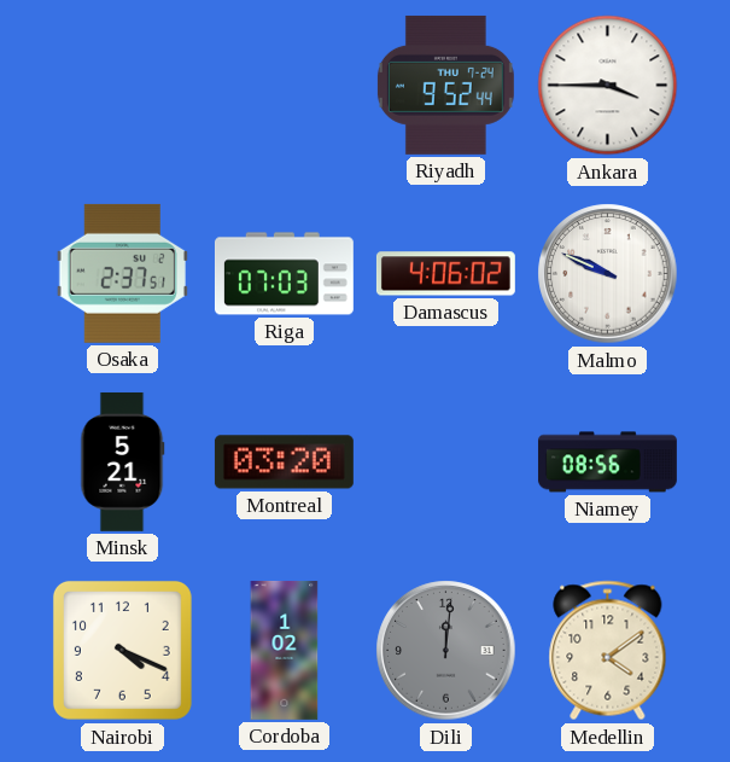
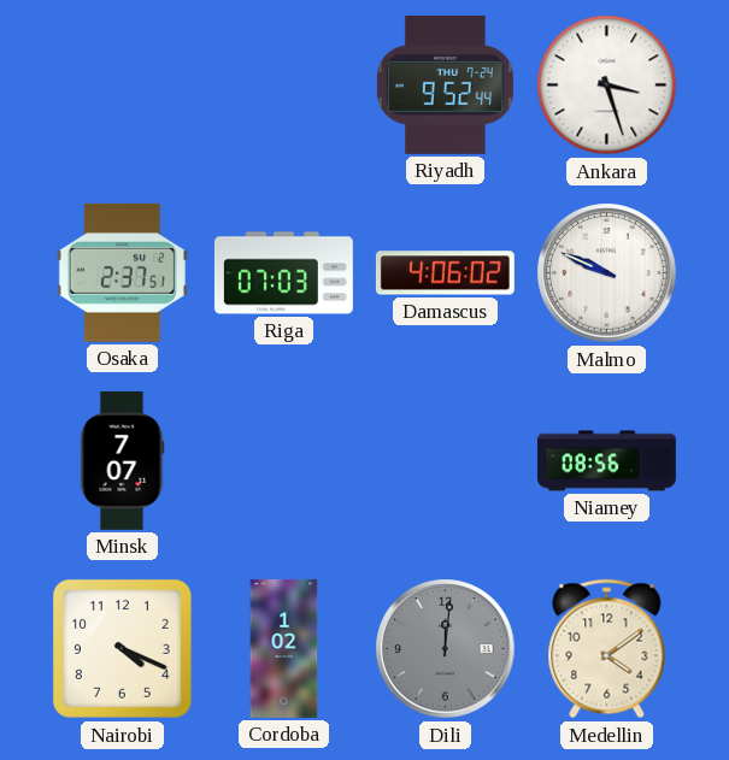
Ankara: 3:45 -> 3:27 (607, 86)
Minsk: 5:21 -> 7:07 (123, 460)
Montreal: 03:20 -> none (284, 463)
